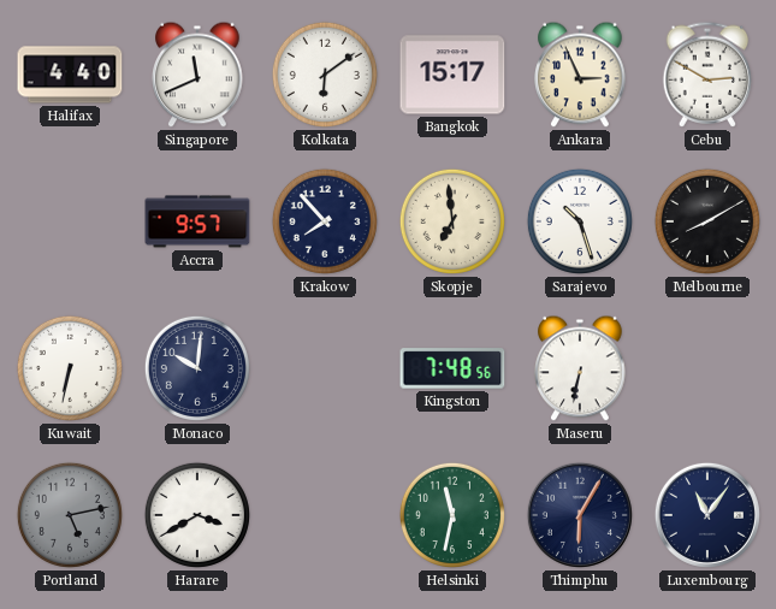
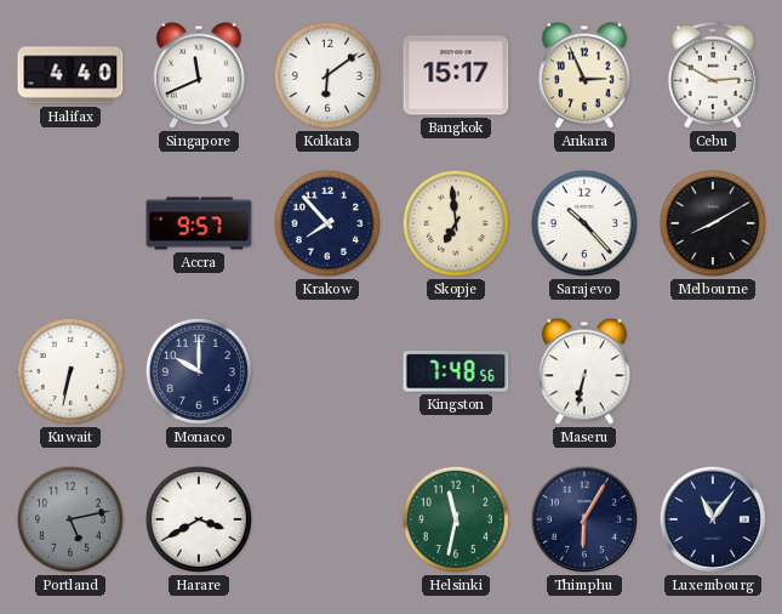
Sarajevo: 10:27 -> 10:23 (584, 223)
Monaco: 10:01 -> 10:00 (199, 371)
